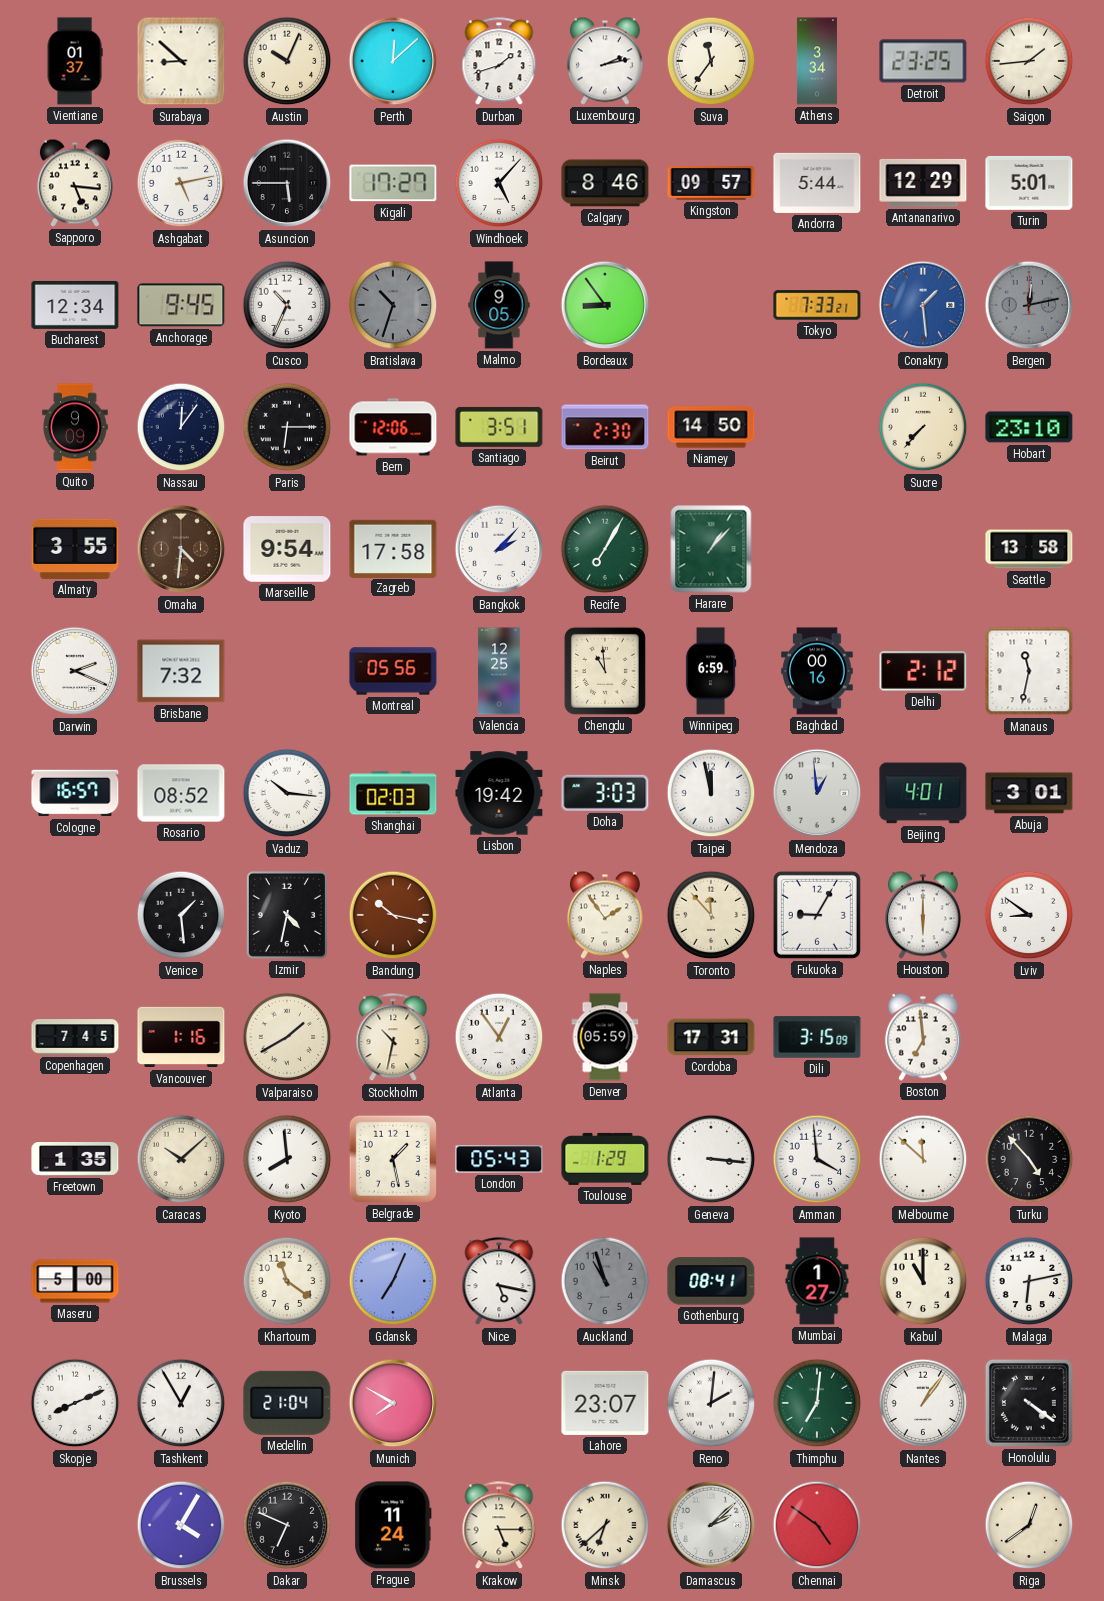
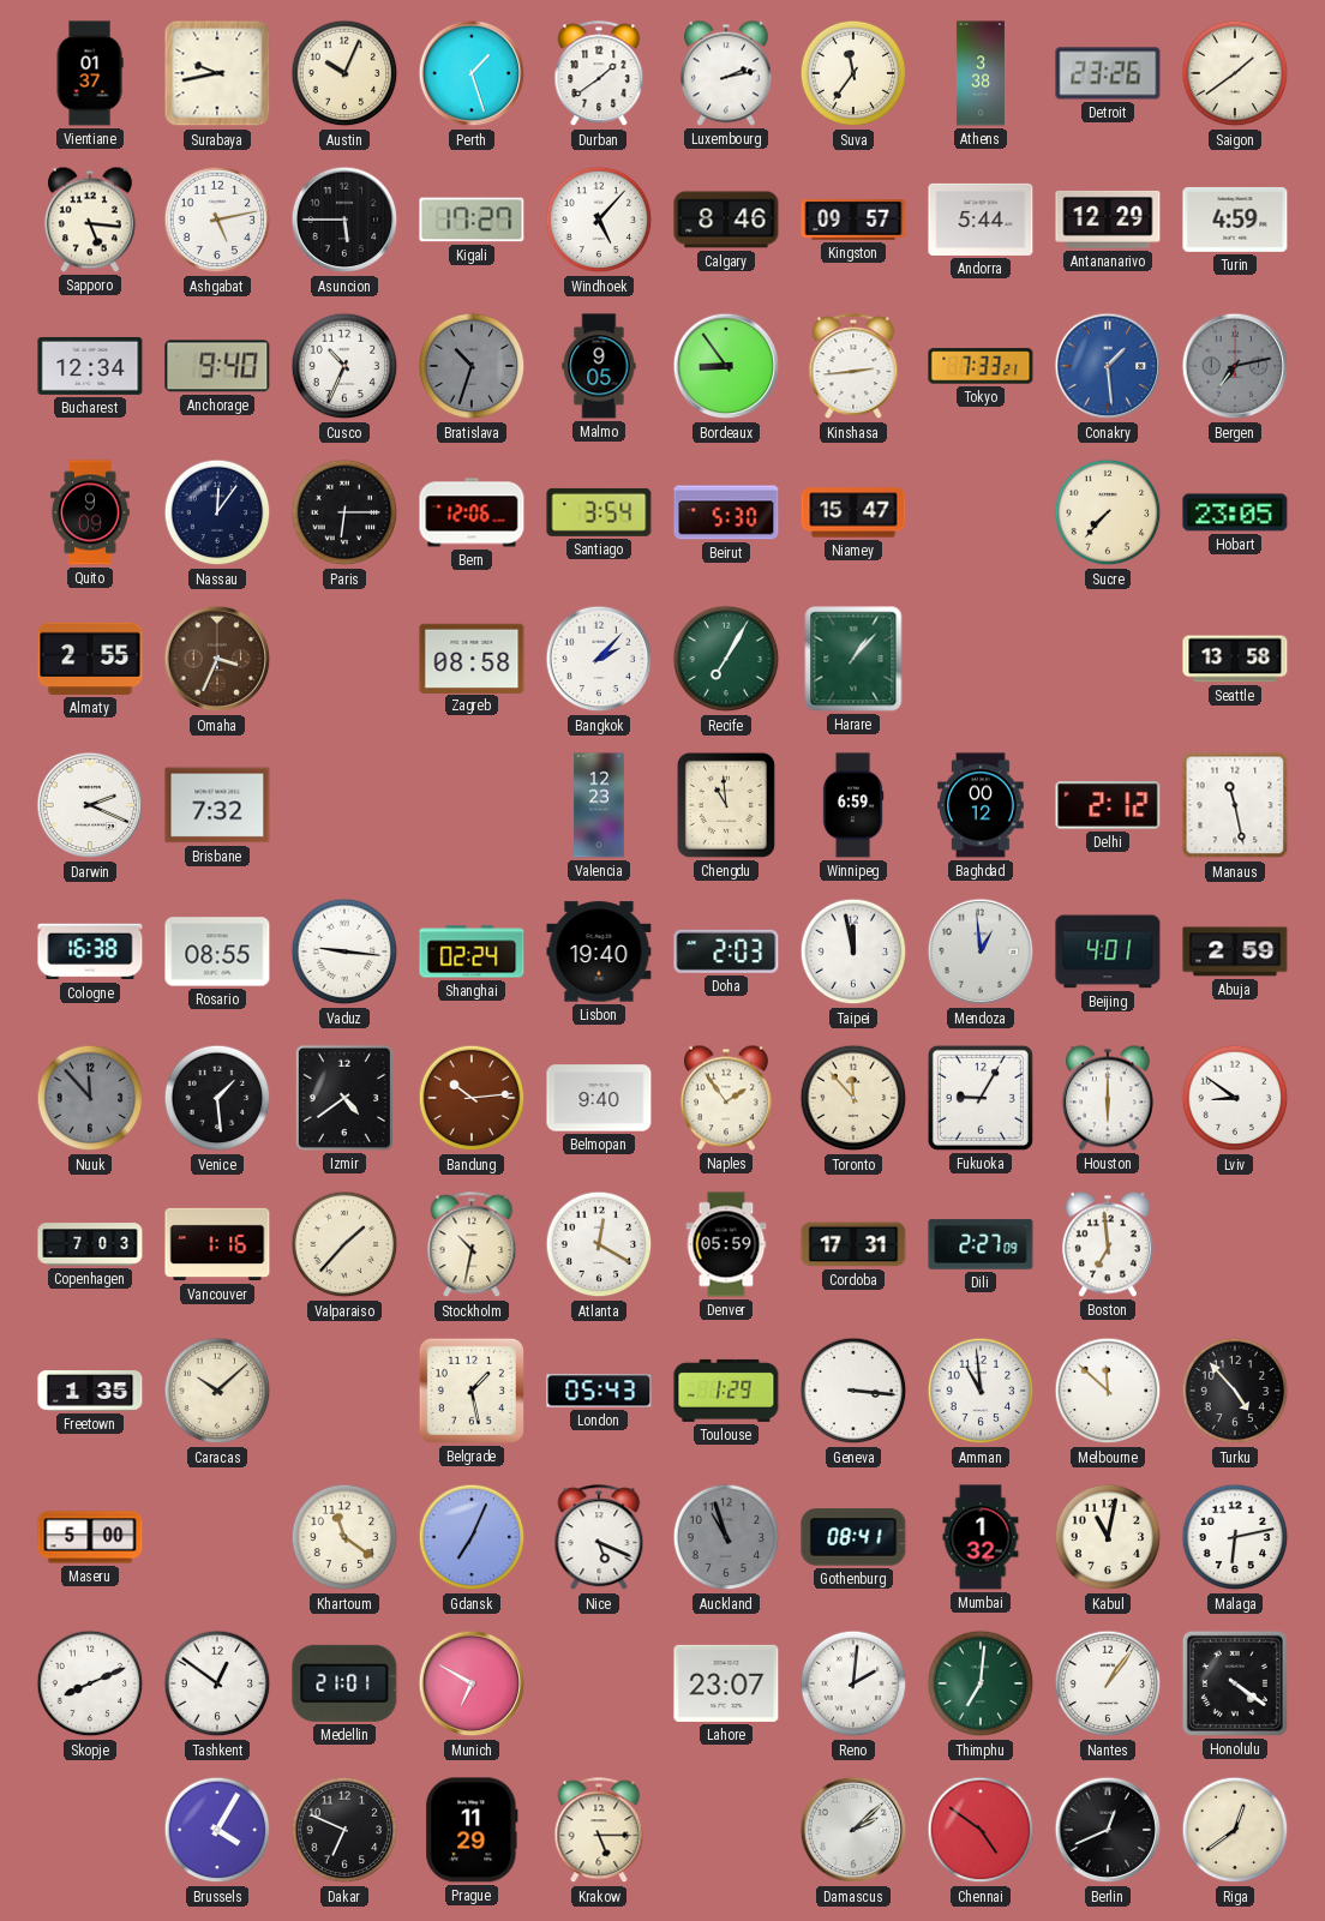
Surabaya: 8:52 -> 9:43 (217, 73)
Perth: 12:08 -> 1:27 (472, 73)
Durban: 1:42 -> 1:39 (599, 74)
Athens: 3:34 -> 3:38 (981, 73)
Detroit: 23:25 -> 23:26 (1108, 73)
Saigon: 1:44 -> 1:39 (1235, 73)
Turin: 5:01 -> 4:59 (1235, 220)
Anchorage: 9:45 -> 9:40 (217, 366)
Kinshasa: none -> 2:44 (853, 367)
Bergen: 12:13 -> 7:13 (1235, 366)
Santiago: 3:51 -> 3:54 (599, 512)
Beirut: 2:30 -> 5:30 (726, 512)
Niamey: 14:50 -> 15:47 (853, 512)
Hobart: 23:10 -> 23:05 (1235, 512)
Almaty: 3:55 -> 2:55 (90, 659)
Omaha: 4:31 -> 3:34 (217, 659)
Marseille: 9:54 -> none (287, 549)
Zagreb: 17:58 -> 08:58 (472, 658)
Montreal: 05:56 -> none (393, 671)
Valencia: 12:25 -> 12:23 (599, 805)
Baghdad: 00:16 -> 00:12 (981, 805)
Manaus: 11:32 -> 11:28 (1235, 805)
Cologne: 16:57 -> 16:38 (90, 952)
Rosario: 08:52 -> 08:55 (217, 952)
Vaduz: 10:16 -> 9:16 (344, 952)
Shanghai: 02:03 -> 02:24 (472, 952)
Lisbon: 19:42 -> 19:40 (599, 952)
Doha: 3:03 -> 2:03 (726, 952)
Abuja: 3:01 -> 2:59 (1235, 952)
Nuuk: none -> 11:53 (90, 1098)
Izmir: 4:32 -> 4:39 (344, 1098)
Bandung: 10:17 -> 10:14 (472, 1098)
Belmopan: none -> 9:40 (599, 1098)
Copenhagen: 7:45 -> 7:03 (90, 1244)
Valparaiso: 1:40 -> 1:37 (344, 1244)
Atlanta: 12:54 -> 12:20 (599, 1244)
Dili: 3:15 -> 2:27 (981, 1244)
Kyoto: 7:59 -> none (287, 1159)
Amman: 3:59 -> 10:59 (981, 1391)
Nice: 5:17 -> 5:19 (599, 1538)
Mumbai: 1:27 -> 1:32 (981, 1537)
Kabul: 11:00 -> 11:02 (1108, 1537)
Tashkent: 12:55 -> 12:51 (217, 1683)
Medellin: 21:04 -> 21:01 (344, 1683)
Munich: 7:50 -> 6:50 (472, 1683)
Prague: 11:24 -> 11:29 (472, 1830)
Minsk: 6:38 -> none (605, 1525)
Berlin: none -> 12:41 (1108, 1830)
